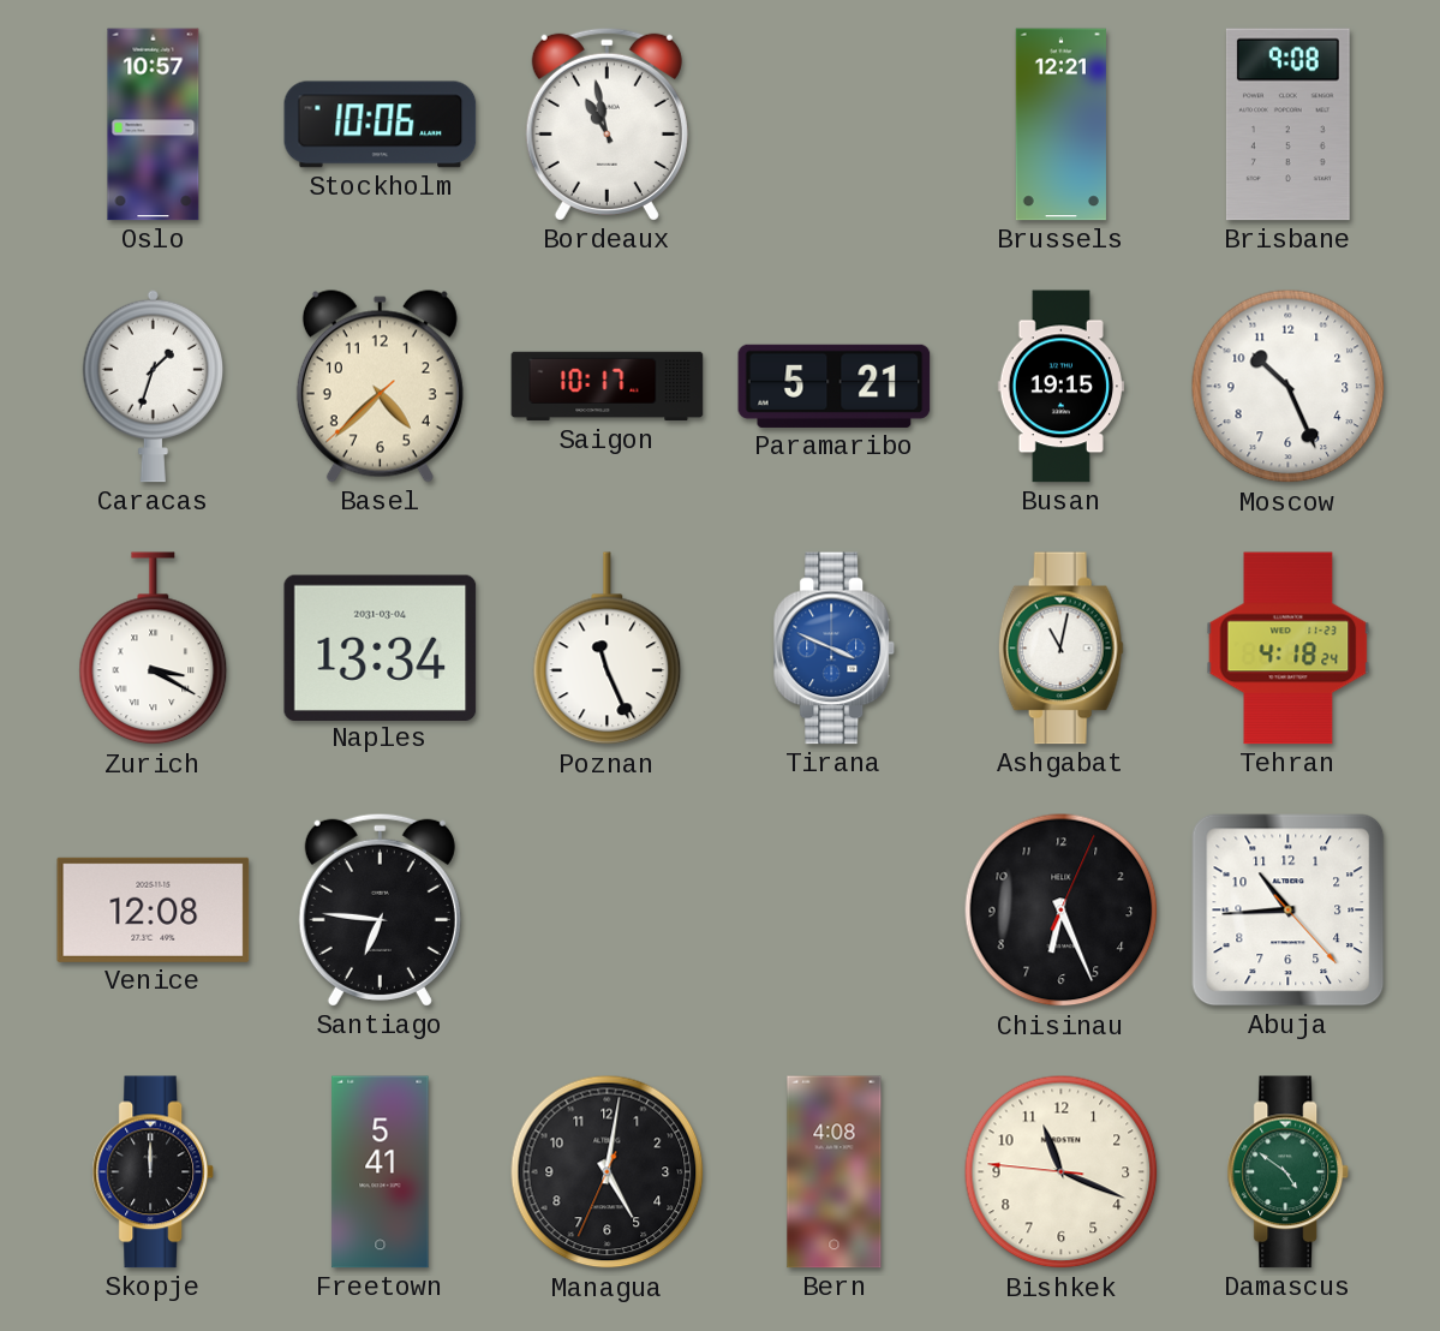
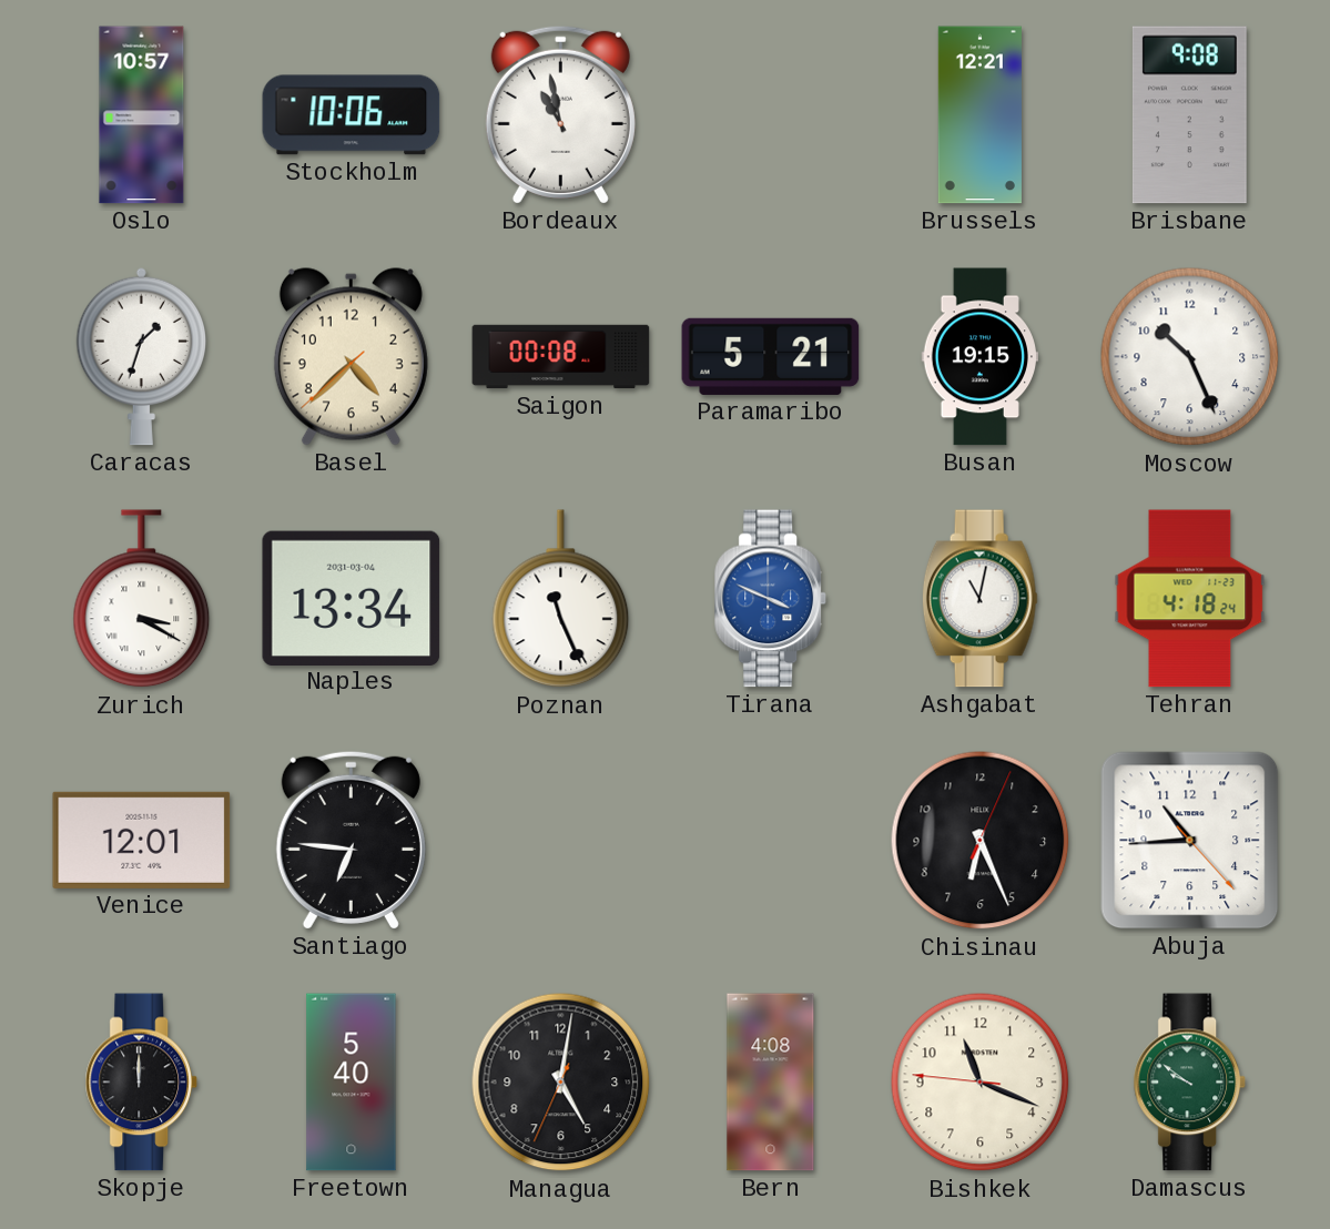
Saigon: 10:17 -> 00:08 (561, 357)
Venice: 12:08 -> 12:01 (142, 840)
Freetown: 5:41 -> 5:40 (352, 1083)
Damascus: 4:51 -> 9:51 (1190, 1083)
